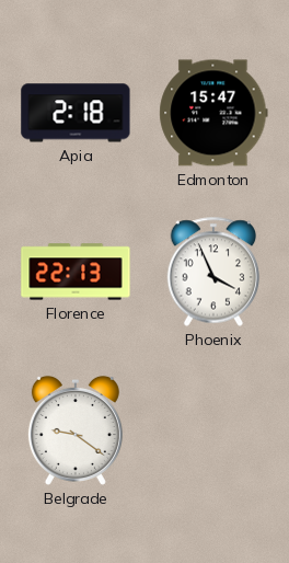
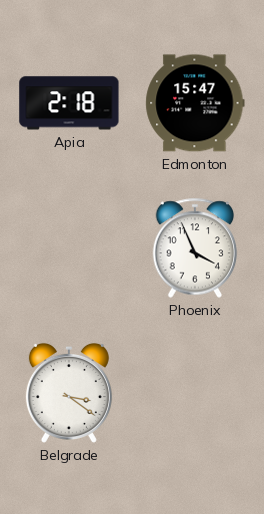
Florence: 22:13 -> none (76, 272)
Belgrade: 9:21 -> 3:21 (69, 393)
